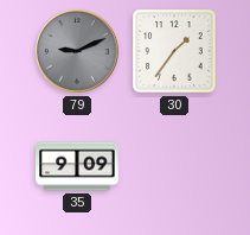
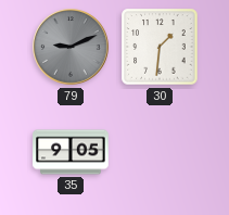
30: 1:36 -> 1:31 (160, 47)
35: 9:09 -> 9:05 (71, 152)
